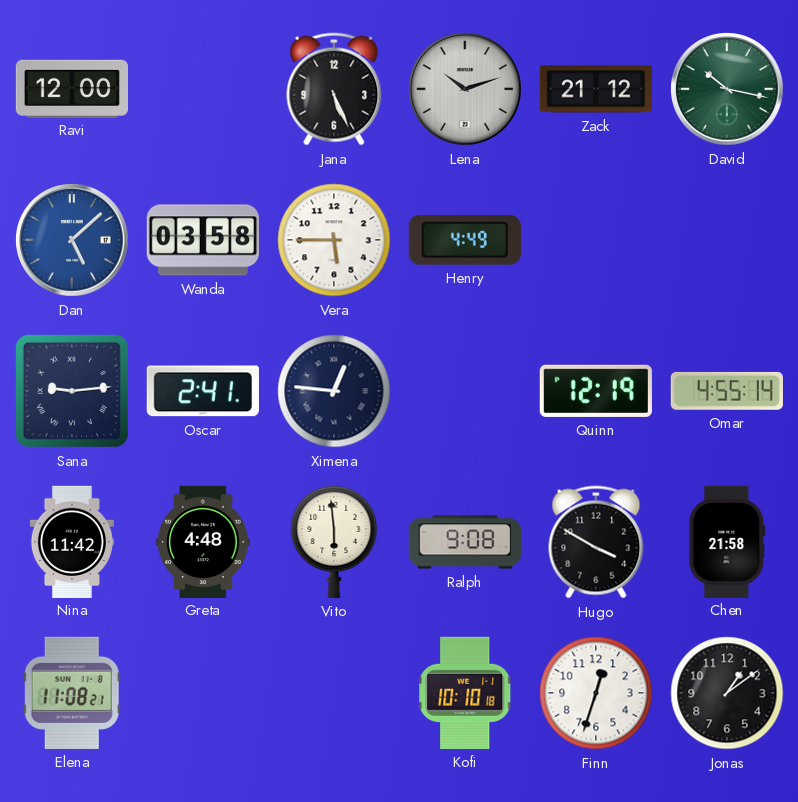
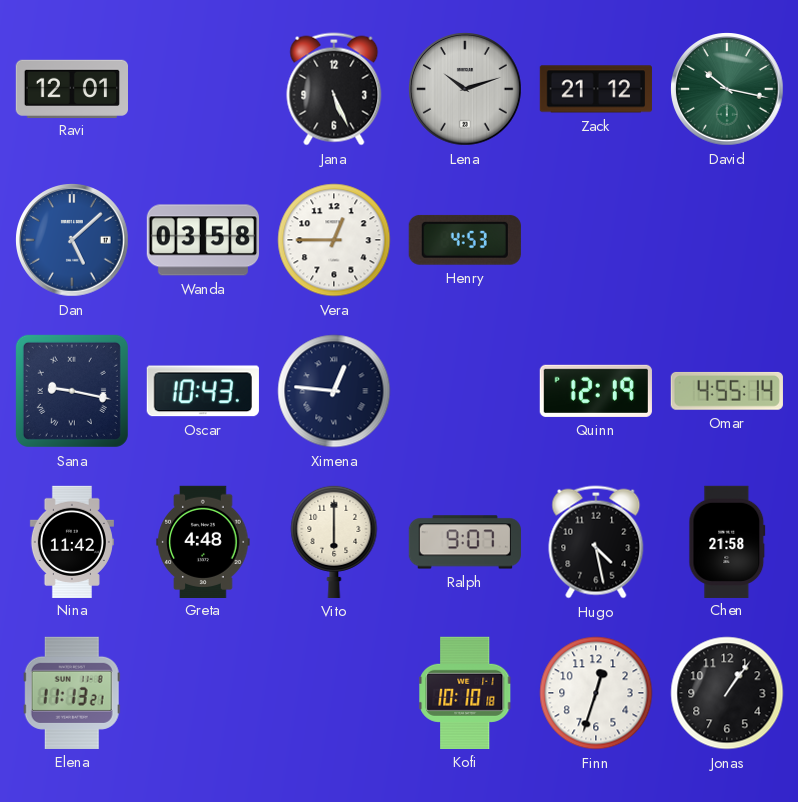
Ravi: 12:00 -> 12:01 (71, 88)
Vera: 5:45 -> 12:45 (334, 240)
Henry: 4:49 -> 4:53 (465, 240)
Sana: 9:14 -> 9:17 (72, 391)
Oscar: 2:41 -> 10:43 (203, 391)
Vito: 5:59 -> 6:00 (334, 541)
Ralph: 9:08 -> 9:07 (465, 542)
Hugo: 3:50 -> 4:28 (596, 542)
Elena: 11:08 -> 11:13 (72, 693)
Jonas: 1:09 -> 1:06 (727, 693)
